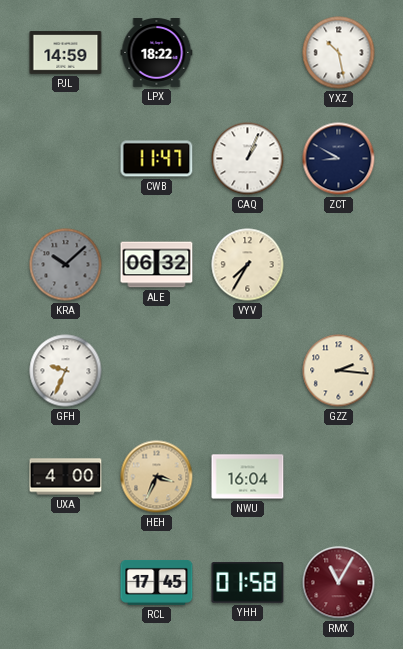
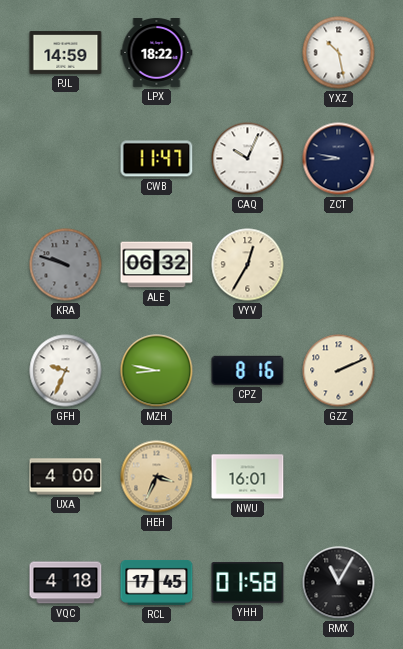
CAQ: 1:04 -> 10:04 (248, 159)
ZCT: 8:50 -> 8:47 (339, 159)
KRA: 10:08 -> 9:48 (66, 265)
VYV: 7:35 -> 12:35 (248, 265)
MZH: none -> 8:47 (157, 371)
CPZ: none -> 8:16 (248, 370)
GZZ: 2:16 -> 2:11 (339, 371)
NWU: 16:04 -> 16:01 (248, 477)
VQC: none -> 4:18 (66, 583)
RMX dial: burgundy -> black (339, 583)
